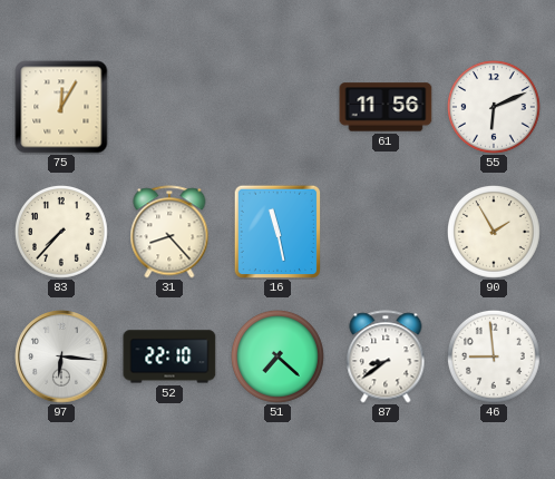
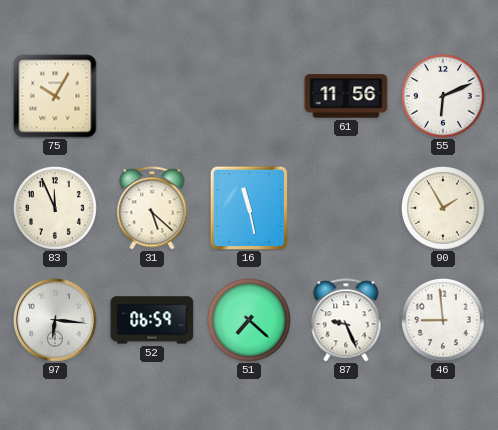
75: 12:05 -> 10:05 (55, 96)
83: 7:37 -> 11:56 (56, 209)
31: 8:23 -> 5:22 (152, 208)
52: 22:10 -> 06:59 (152, 320)
87: 8:39 -> 9:26 (346, 320)
